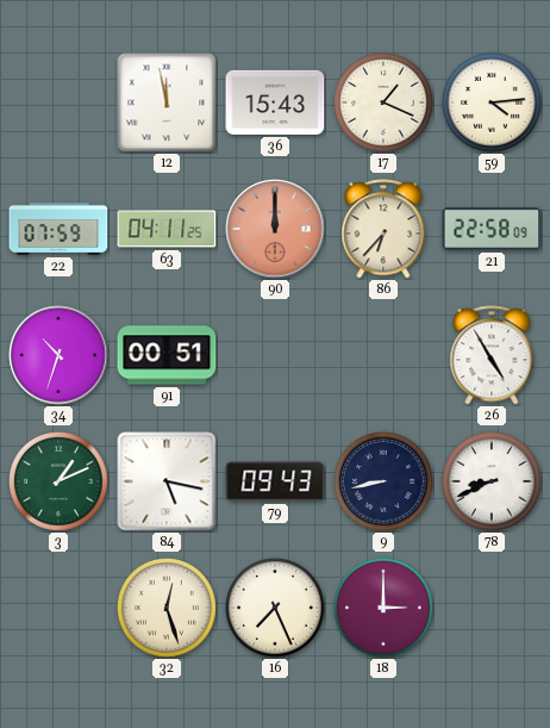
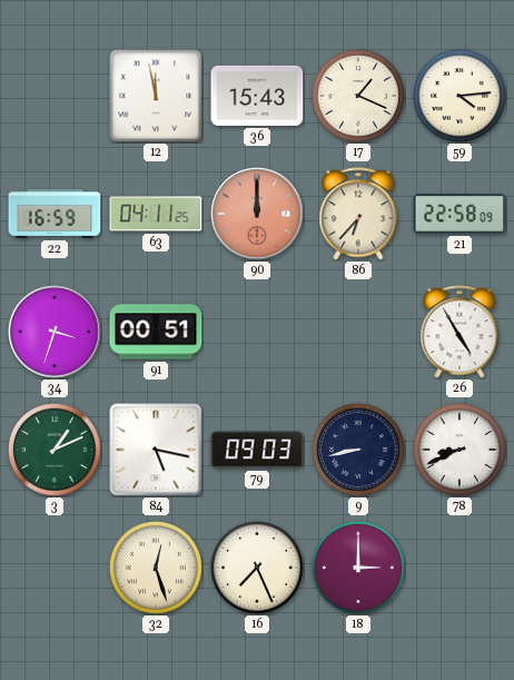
22: 07:59 -> 16:59 (55, 214)
34: 10:33 -> 3:33 (55, 332)
79: 09:43 -> 09:03 (257, 450)
